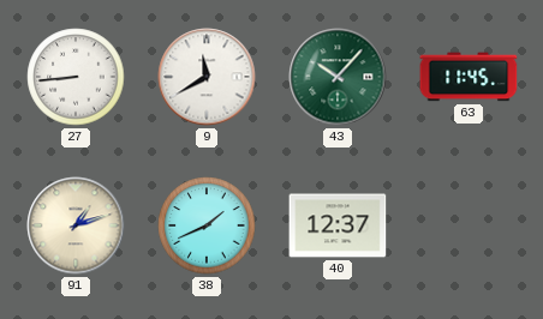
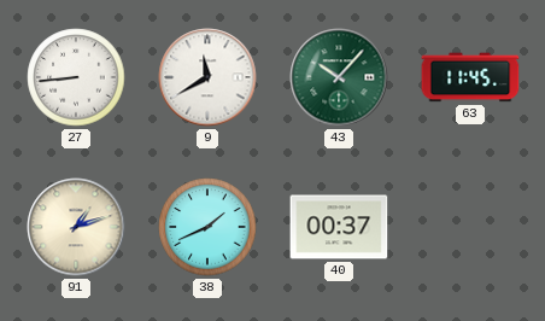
40: 12:37 -> 00:37 (339, 227)
